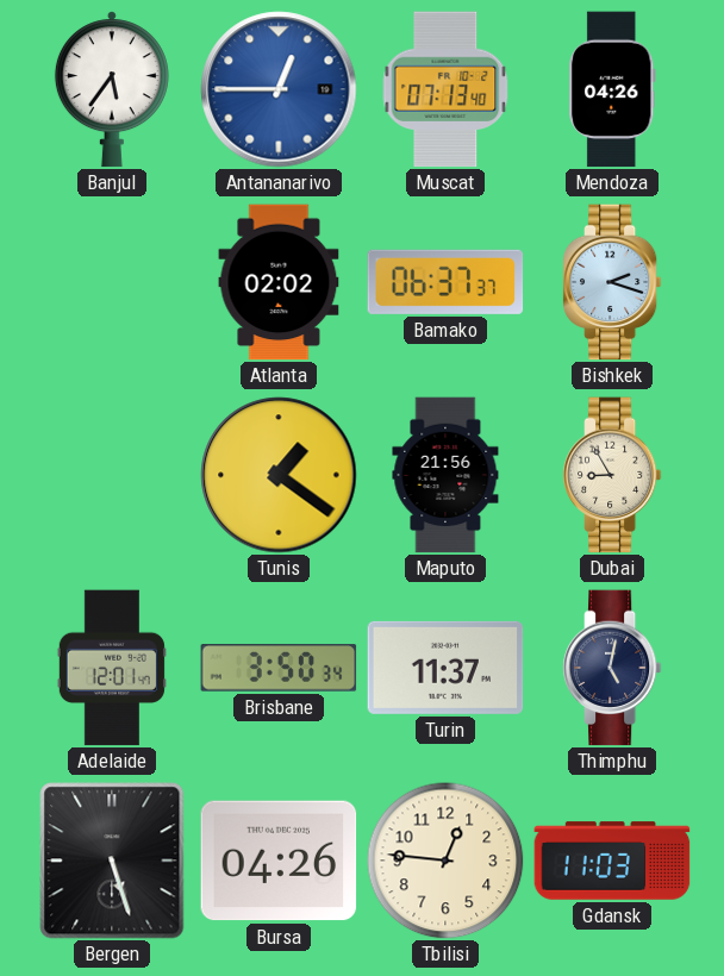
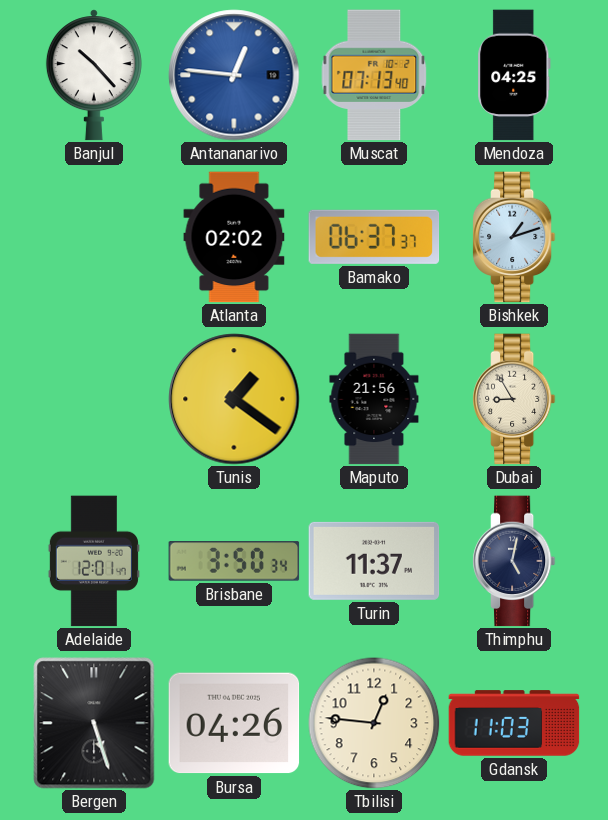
Banjul: 5:36 -> 10:23 (94, 75)
Antananarivo: 12:45 -> 12:46 (234, 75)
Mendoza: 04:26 -> 04:25 (514, 75)
Bishkek: 2:18 -> 1:12 (514, 237)
